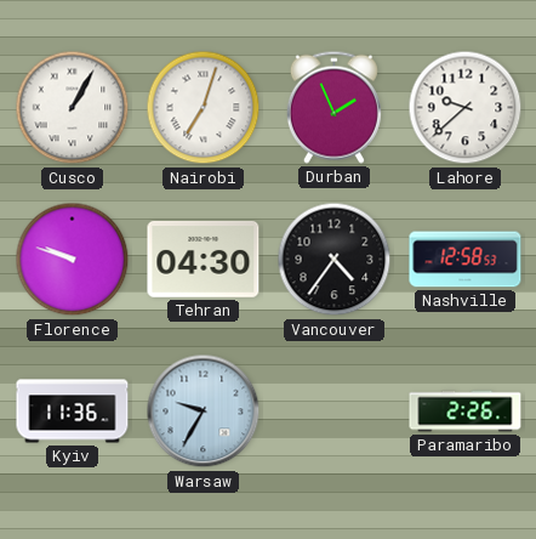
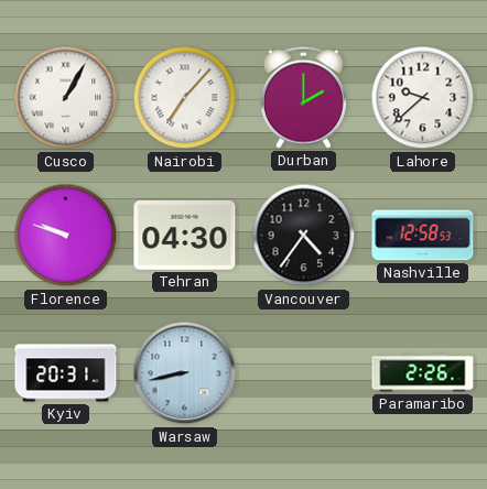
Nairobi: 7:03 -> 7:07 (185, 98)
Durban: 1:56 -> 2:00 (303, 97)
Kyiv: 11:36 -> 20:31 (66, 373)
Warsaw: 9:35 -> 8:43 (185, 373)
